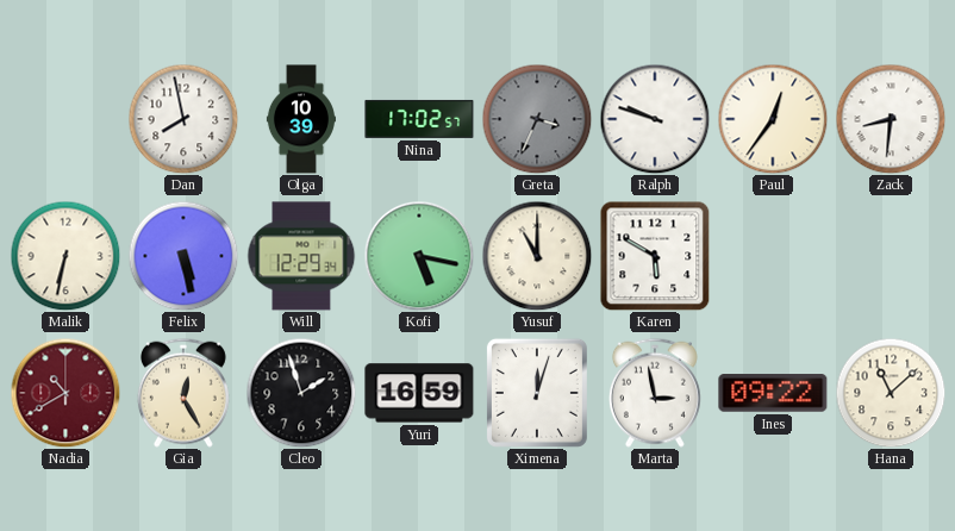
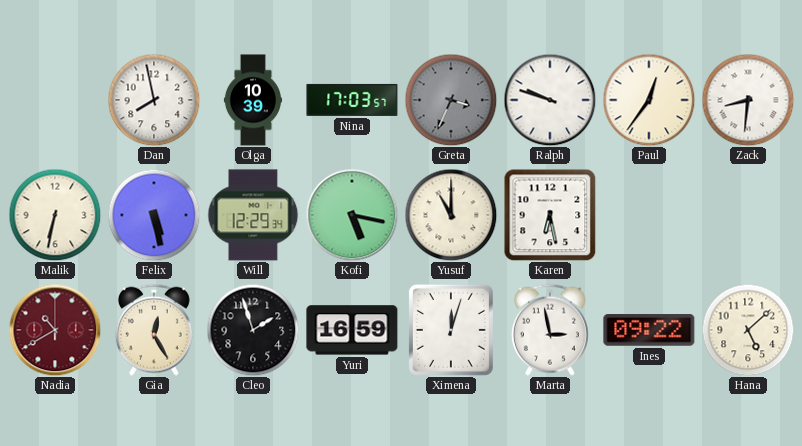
Nina: 17:02 -> 17:03 (352, 100)
Karen: 5:50 -> 6:28 (550, 215)
Hana: 11:08 -> 5:08 (748, 330)
